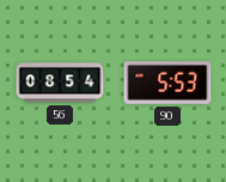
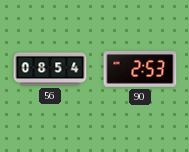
90: 5:53 -> 2:53 (140, 69)
